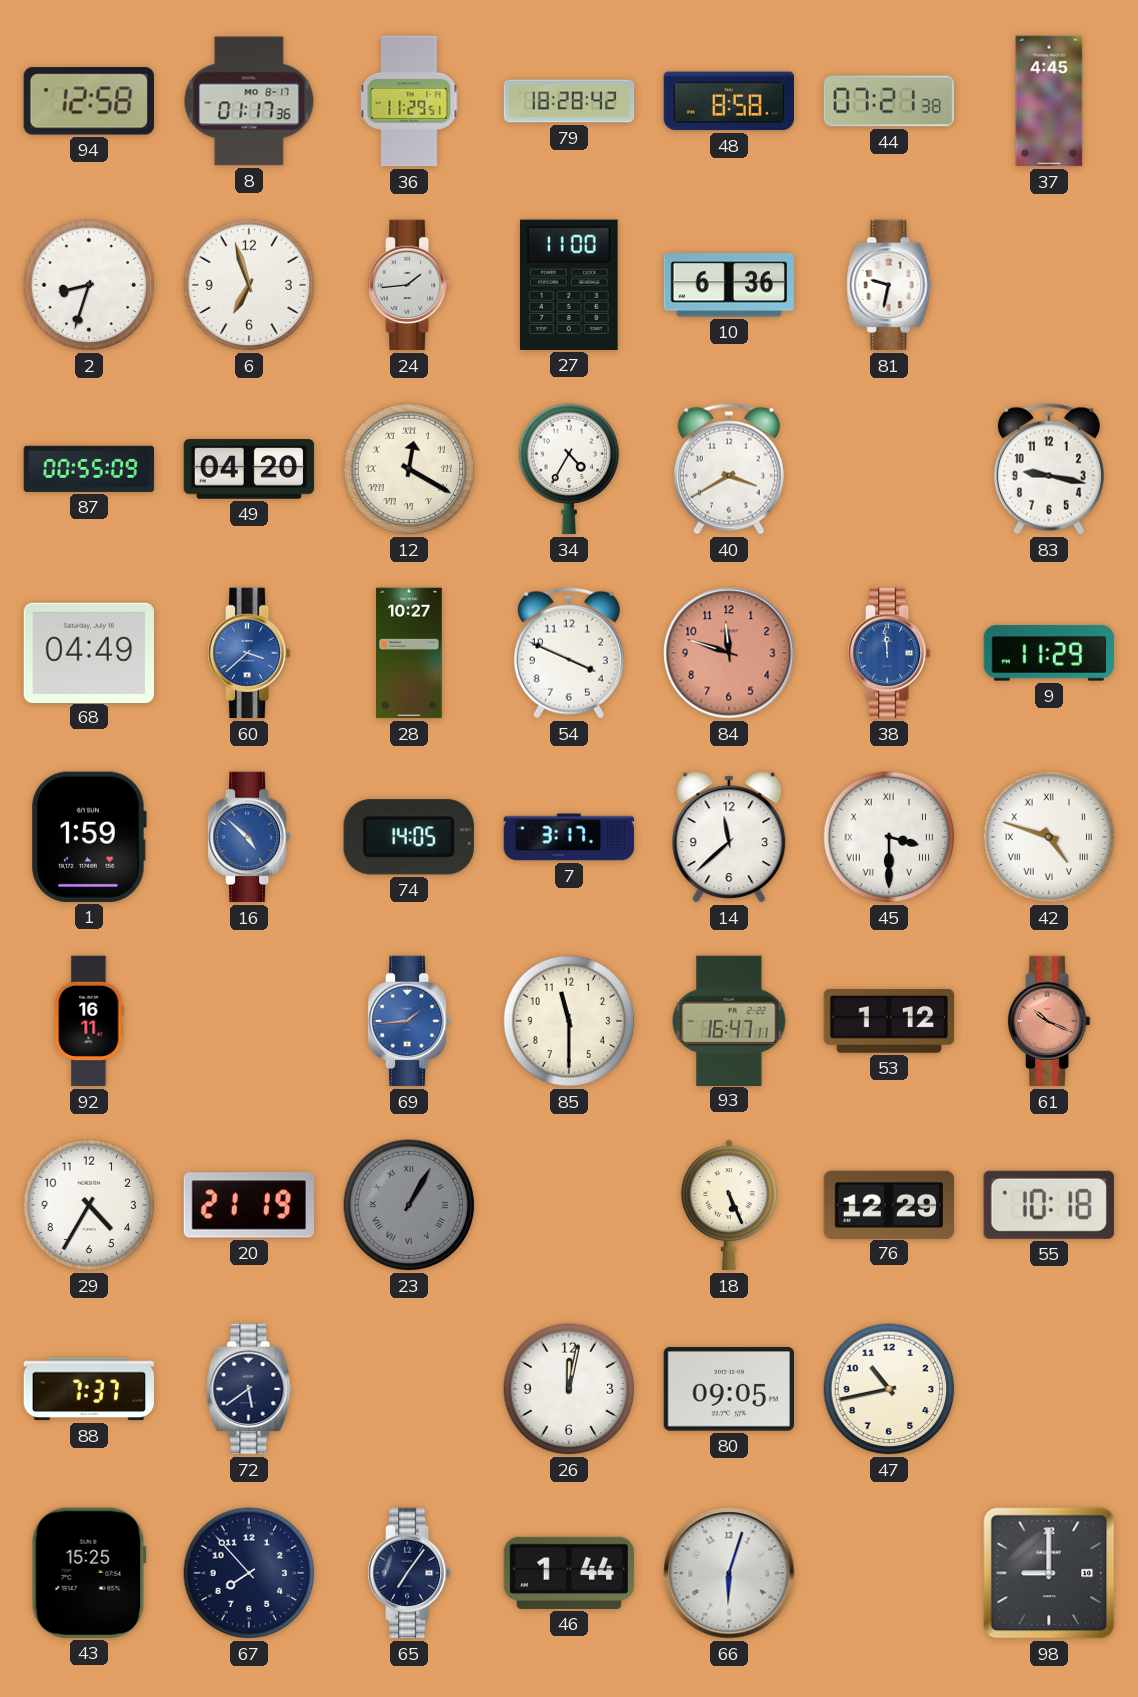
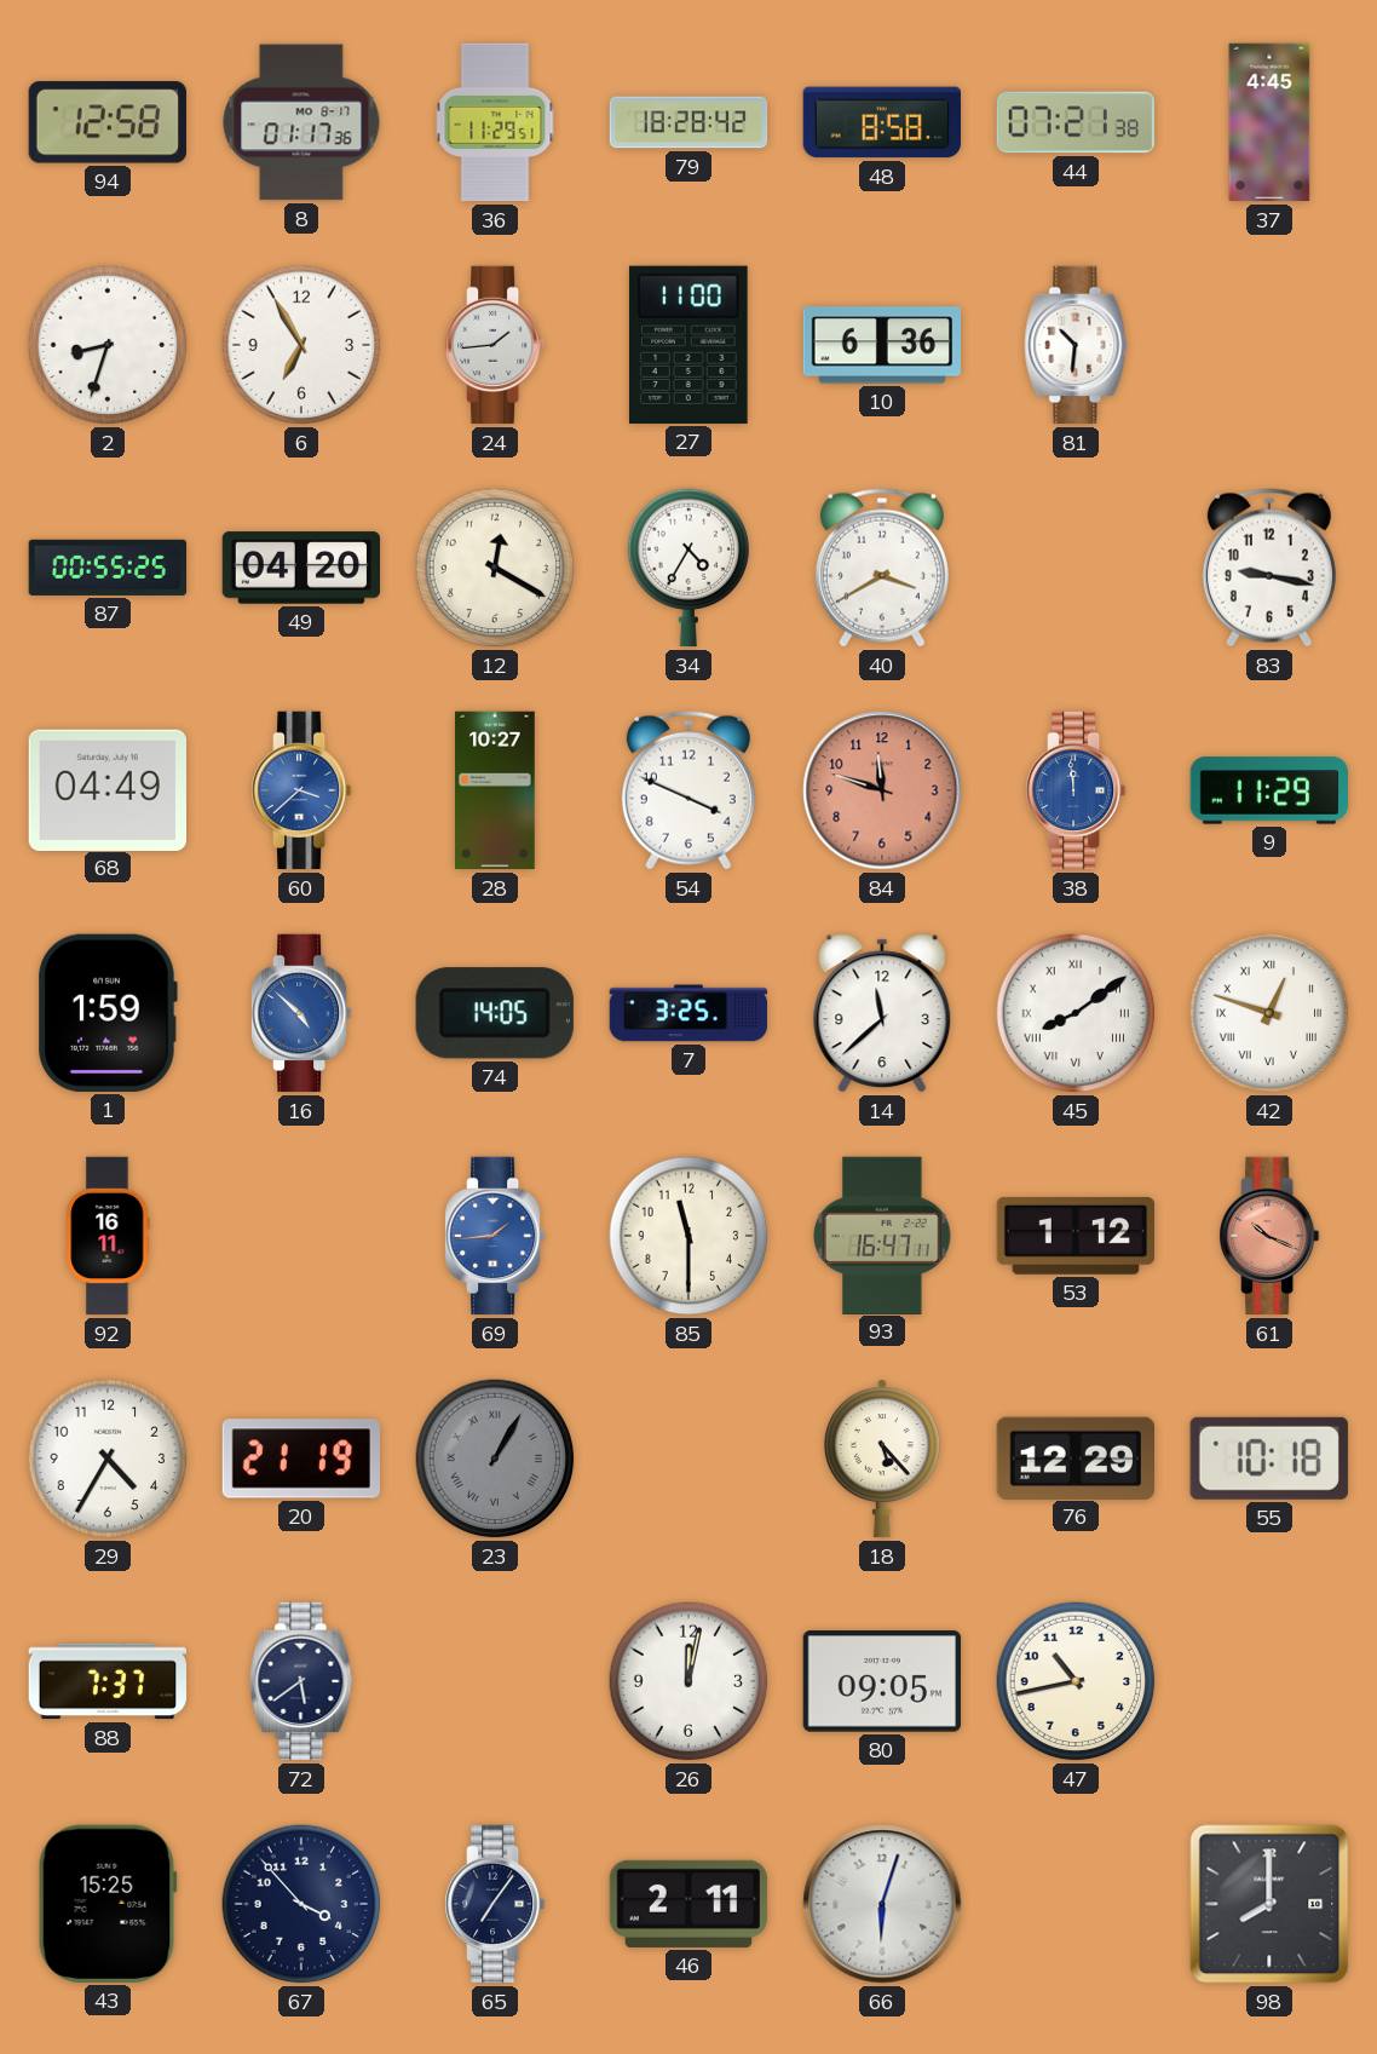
6: 6:57 -> 6:55 (301, 345)
81: 9:32 -> 10:31 (1076, 345)
87: 00:55:09 -> 00:55:25 (108, 568)
12 numerals: Roman -> Arabic (495, 568)
7: 3:17 -> 3:25 (688, 1013)
45: 3:30 -> 8:09 (1076, 1013)
42: 4:48 -> 12:48 (1269, 1013)
18: 5:26 -> 5:23 (882, 1458)
67: 7:53 -> 3:53 (301, 1904)
46: 1:44 -> 2:11 (688, 1904)
98: 9:00 -> 8:00 (1269, 1904)
